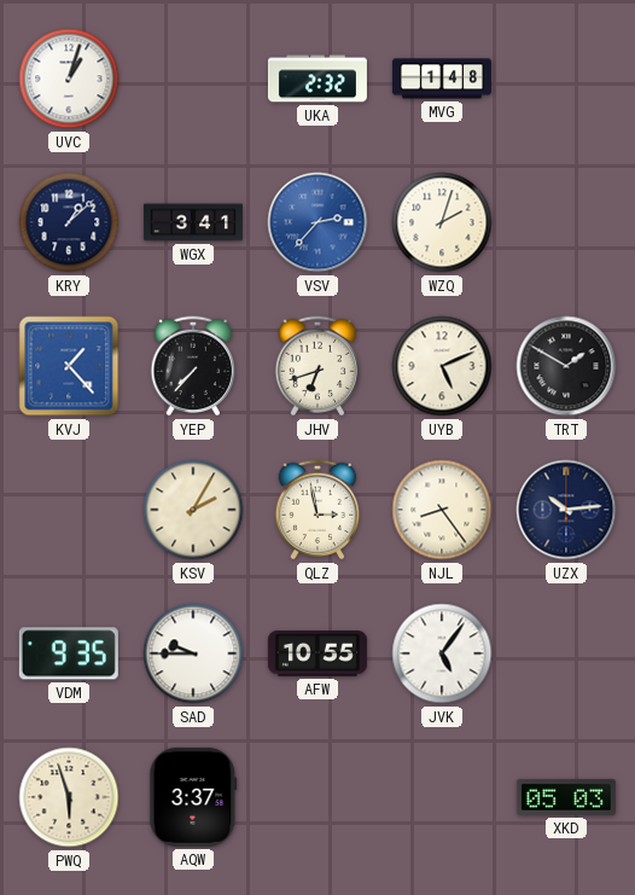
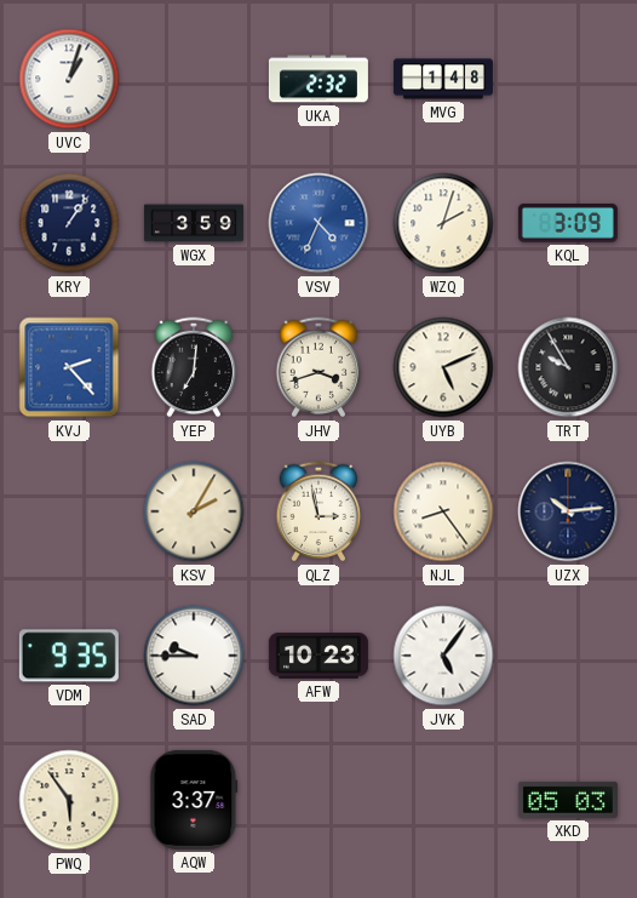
KRY: 1:08 -> 1:06 (69, 223)
WGX: 3:41 -> 3:59 (194, 223)
VSV: 2:37 -> 4:34 (318, 223)
KQL: none -> 3:09 (568, 224)
KVJ: 1:23 -> 2:23 (69, 367)
YEP: 7:37 -> 7:01 (194, 367)
JHV: 6:42 -> 3:42 (318, 367)
TRT: 1:50 -> 9:55 (568, 367)
AFW: 10:55 -> 10:23 (318, 656)
PWQ: 5:57 -> 5:54 (69, 800)
